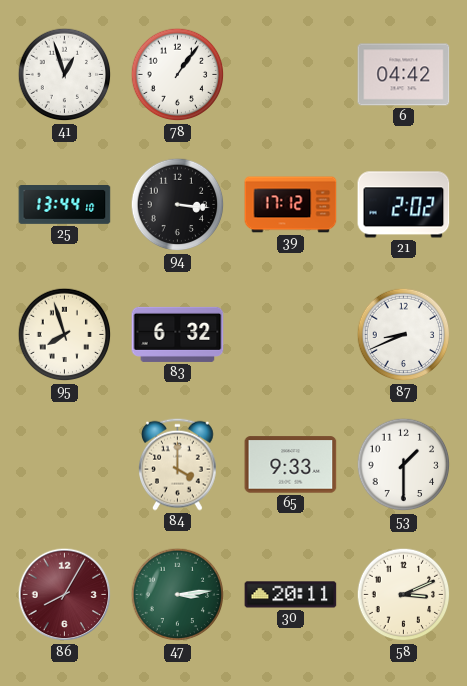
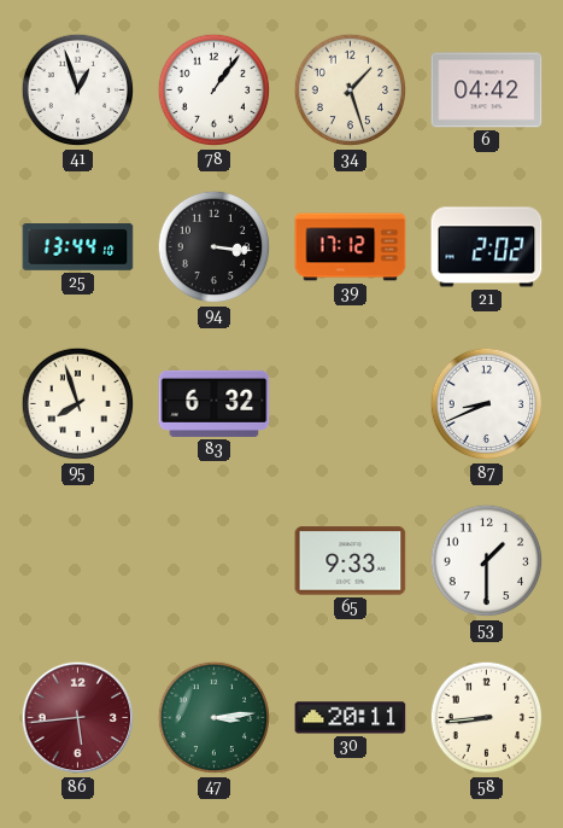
34: none -> 1:27 (351, 91)
84: 4:00 -> none (178, 464)
86: 8:05 -> 5:44 (78, 718)
58: 3:11 -> 8:44 (487, 718)
